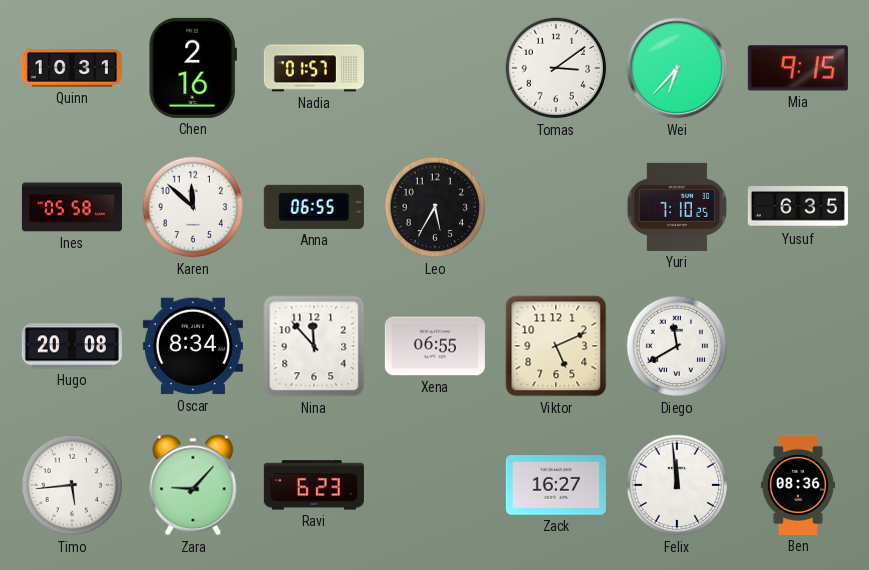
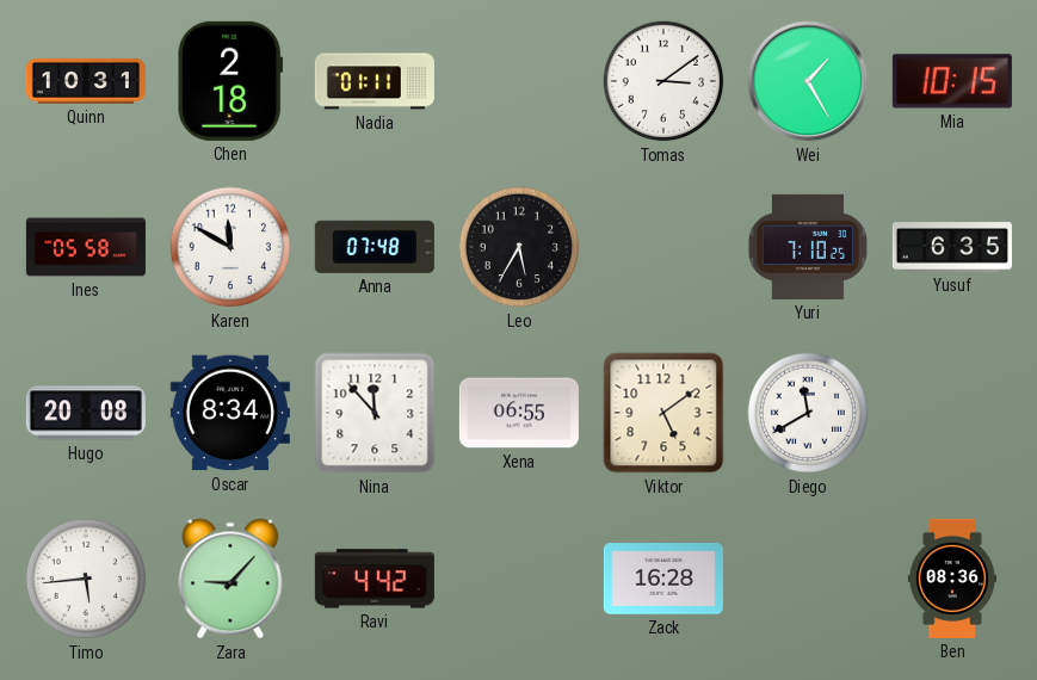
Chen: 2:16 -> 2:18 (229, 81)
Nadia: 01:57 -> 01:11 (375, 81)
Wei: 6:37 -> 1:25 (808, 81)
Mia: 9:15 -> 10:15 (952, 81)
Karen: 11:52 -> 11:50 (230, 247)
Anna: 06:55 -> 07:48 (375, 247)
Viktor: 5:11 -> 5:09 (663, 413)
Ravi: 6:23 -> 4:42 (375, 579)
Zack: 16:27 -> 16:28 (663, 579)
Felix: 11:59 -> none (677, 485)
